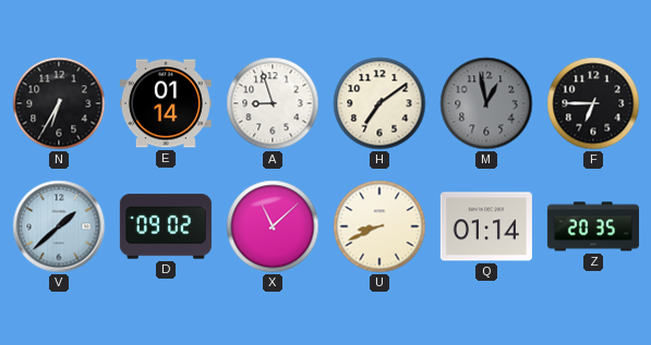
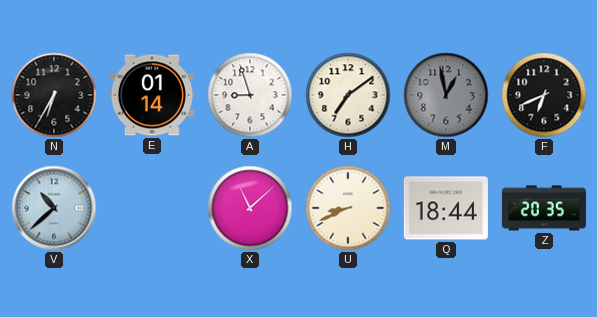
F: 6:45 -> 6:41 (544, 95)
V: 1:38 -> 10:38 (54, 208)
D: 09:02 -> none (166, 226)
Q: 01:14 -> 18:44 (446, 208)
